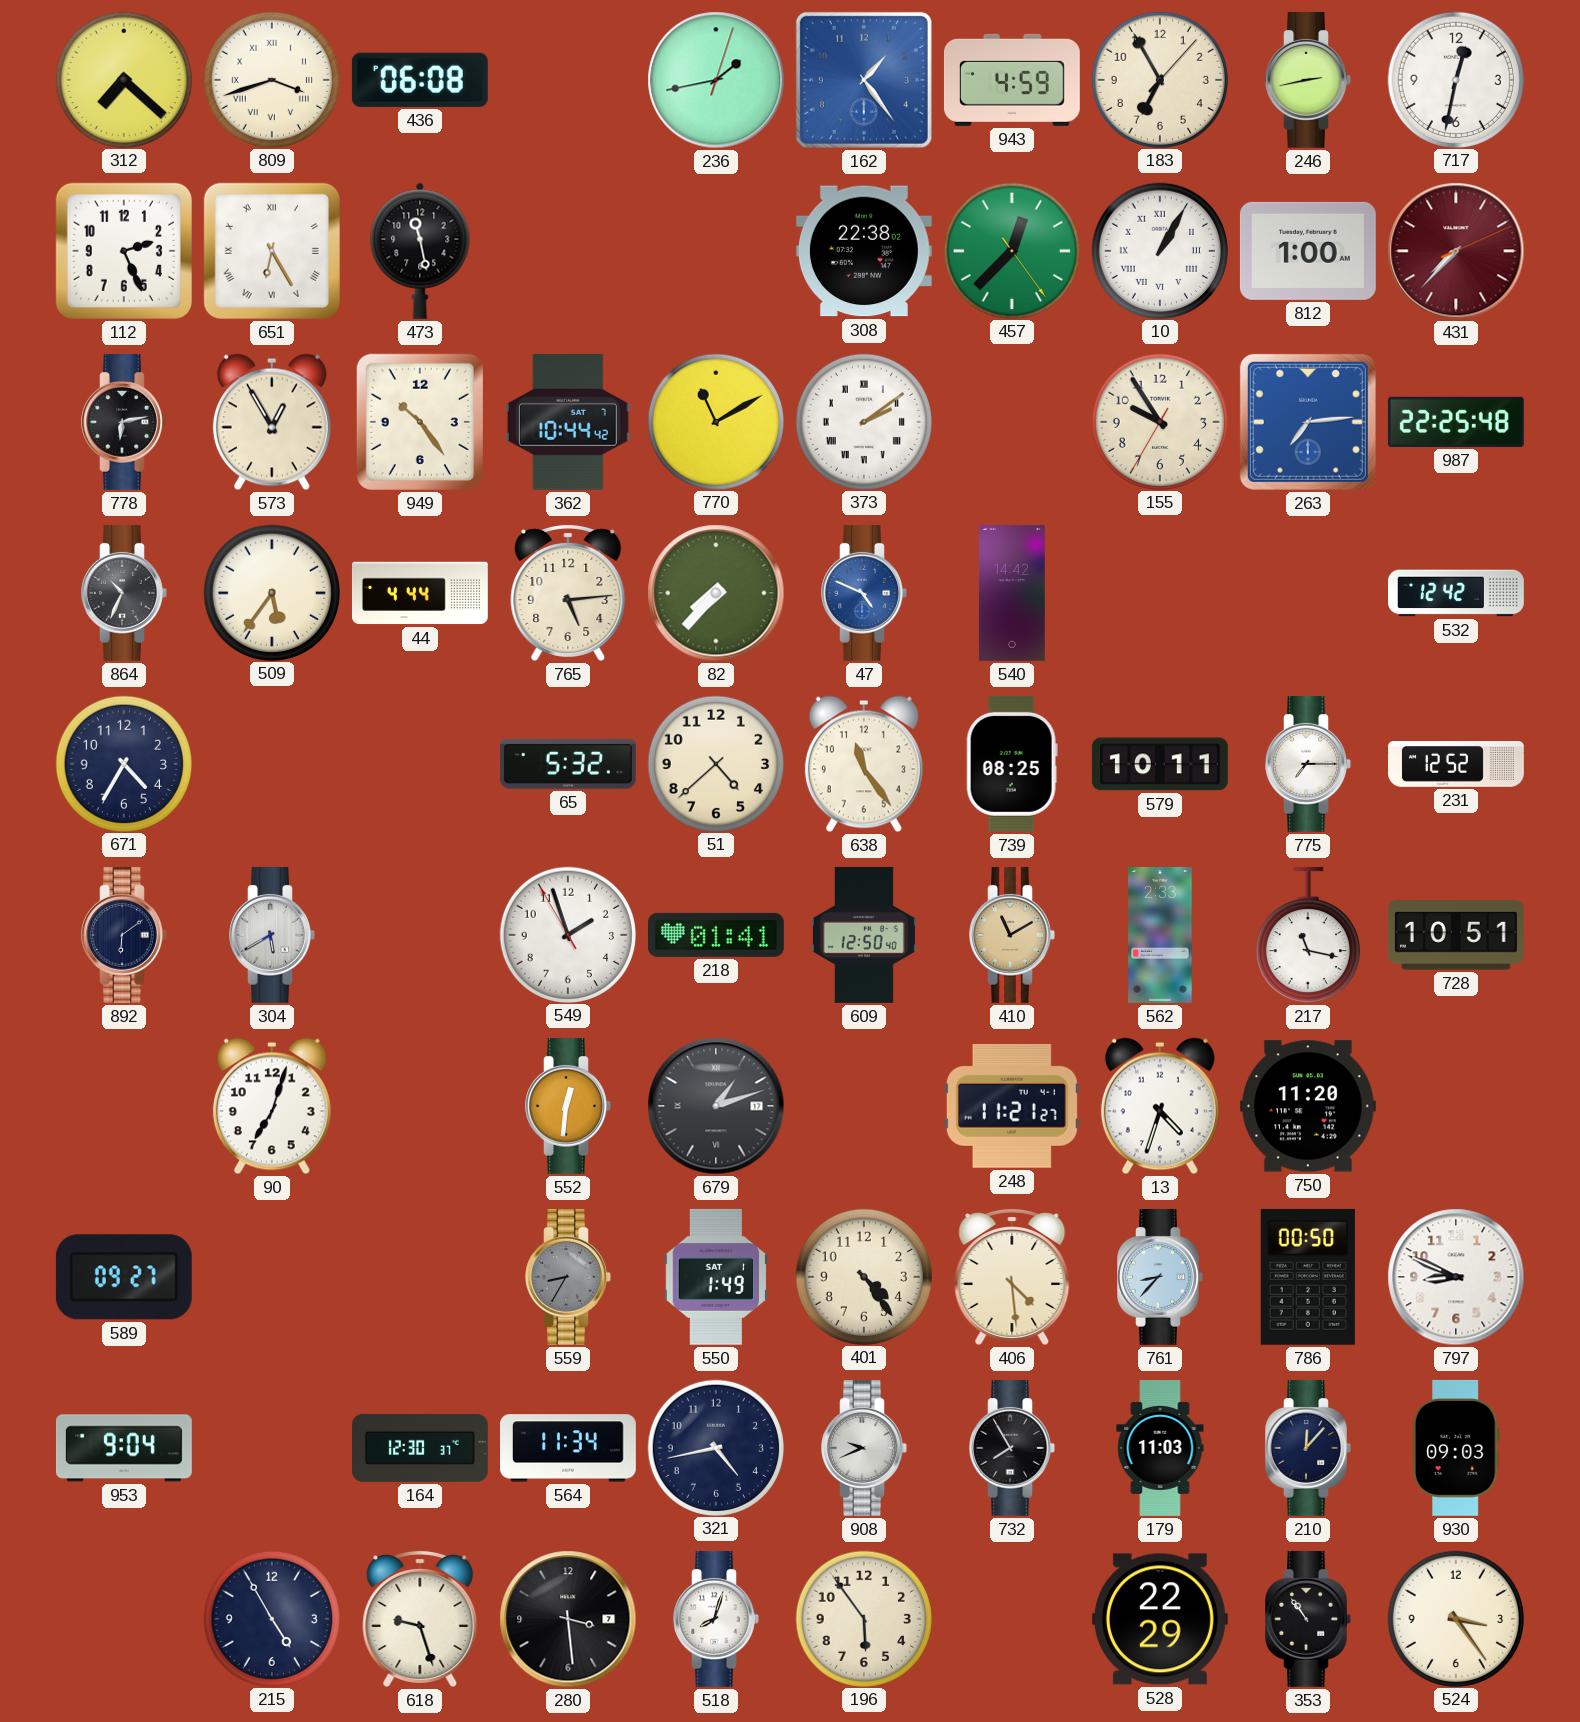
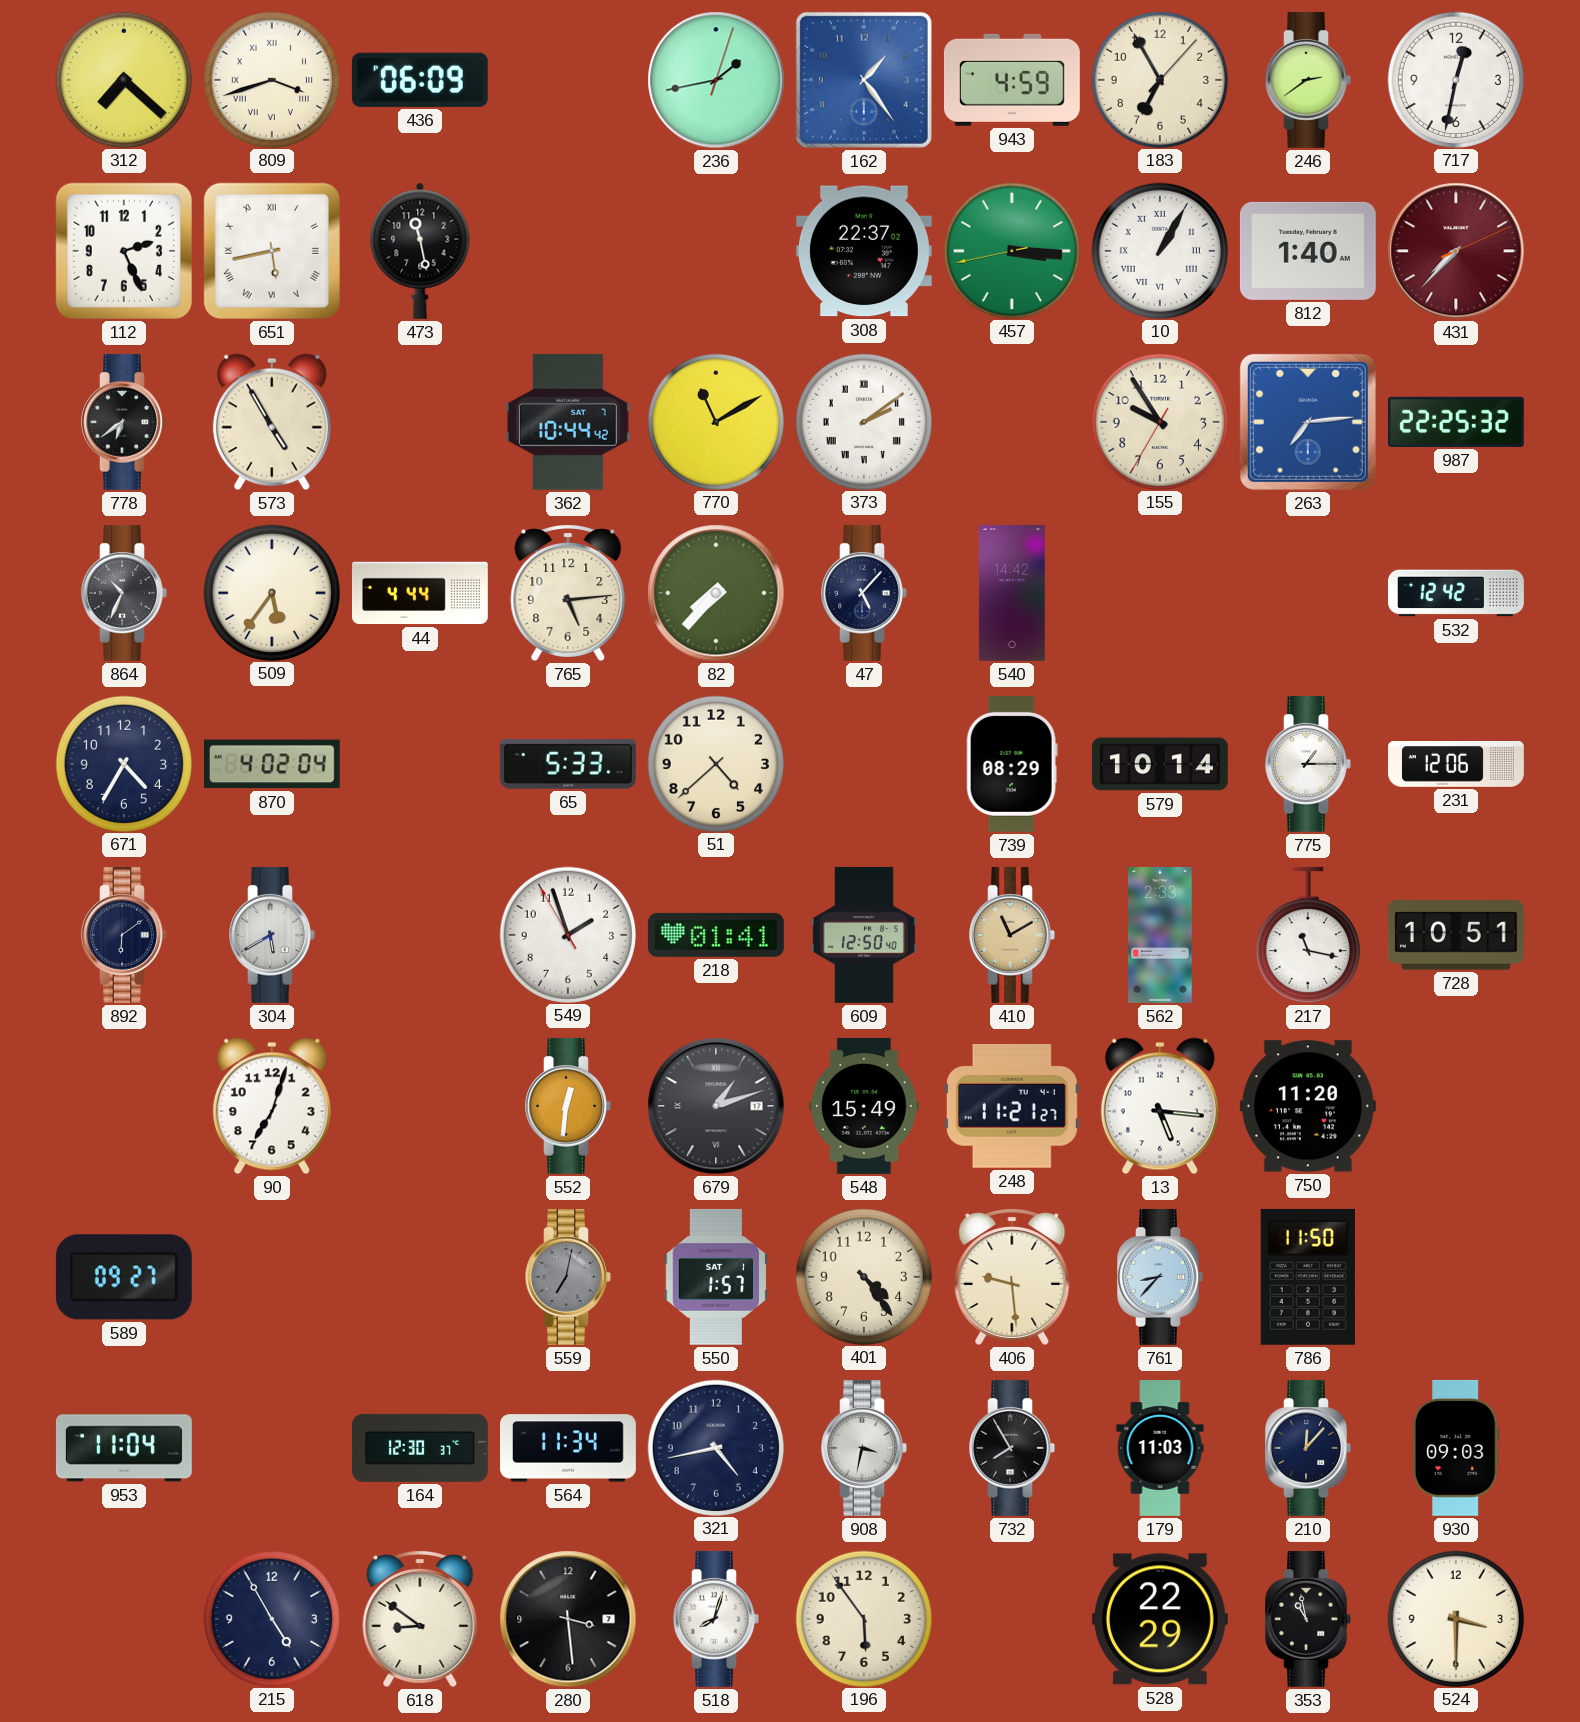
436: 06:08 -> 06:09 (420, 80)
246: 2:43 -> 2:39 (1308, 80)
651: 6:25 -> 5:43 (272, 251)
308: 22:38 -> 22:37 (864, 251)
457: 12:37 -> 3:15 (1011, 250)
812: 1:00 -> 1:40 (1308, 251)
778: 6:13 -> 6:39 (124, 422)
573: 12:55 -> 4:55 (272, 422)
949: 10:24 -> none (420, 422)
987: 22:25:48 -> 22:25:32 (1456, 422)
47: 4:49 -> 5:07 (864, 593)
47 dial: blue -> navy (864, 593)
870: none -> 4:02 (272, 764)
65: 5:32 -> 5:33 (568, 764)
638: 11:24 -> none (864, 764)
739: 08:25 -> 08:29 (1012, 764)
579: 10:11 -> 10:14 (1160, 764)
775: 7:15 -> 1:15 (1308, 764)
231: 12:52 -> 12:06 (1457, 765)
548: none -> 15:49 (864, 1106)
13: 4:33 -> 5:16 (1160, 1106)
559: 8:35 -> 7:02 (568, 1277)
550: 1:49 -> 1:57 (716, 1277)
406: 4:29 -> 9:29 (1012, 1276)
786: 00:50 -> 11:50 (1308, 1277)
797: 8:49 -> none (1456, 1277)
953: 9:04 -> 11:04 (124, 1448)
908: 9:41 -> 3:32 (864, 1448)
618: 9:27 -> 8:51 (420, 1618)
353: 10:54 -> 10:58 (1308, 1619)
524: 3:24 -> 3:30 (1455, 1618)
